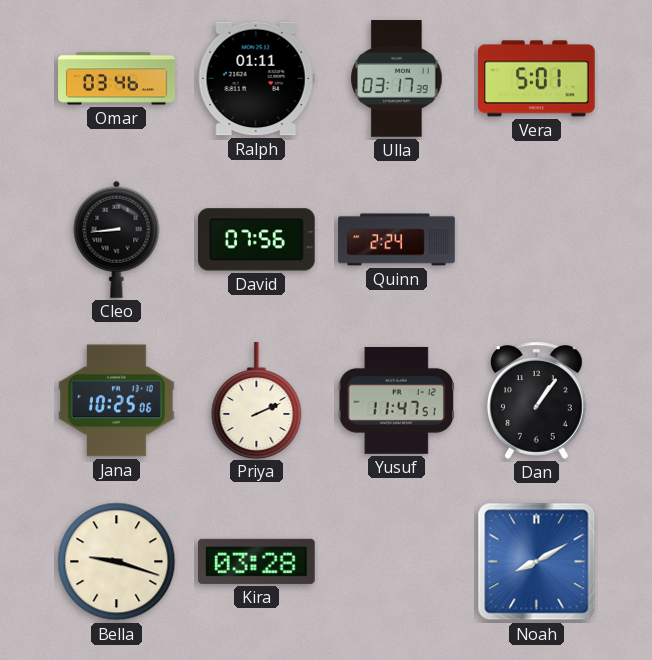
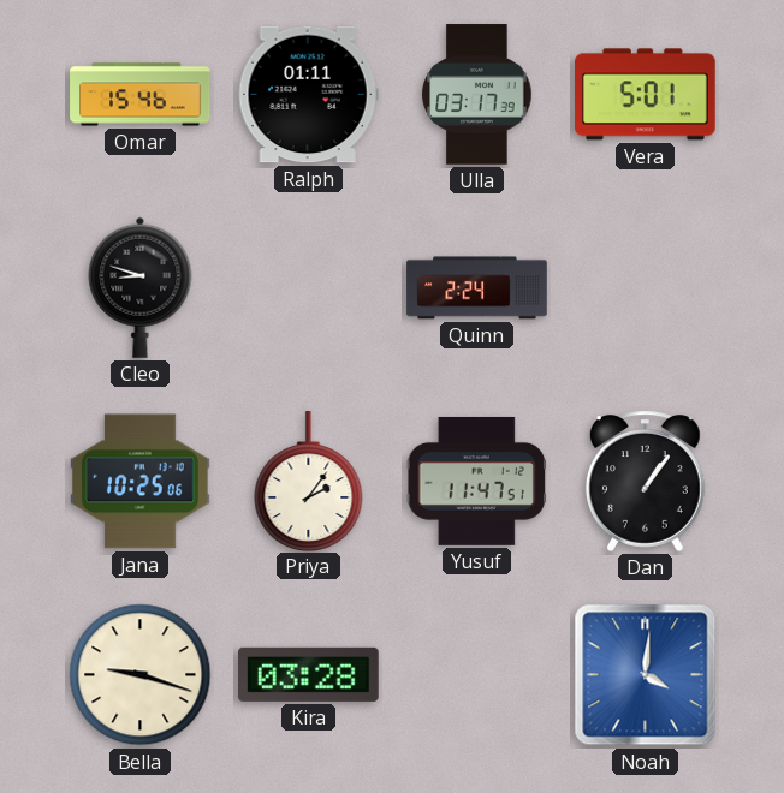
Omar: 03:46 -> 15:46 (141, 95)
Cleo: 8:44 -> 8:48 (141, 287)
David: 07:56 -> none (257, 240)
Priya: 2:11 -> 2:06 (309, 481)
Noah: 8:10 -> 4:01 (646, 675)
